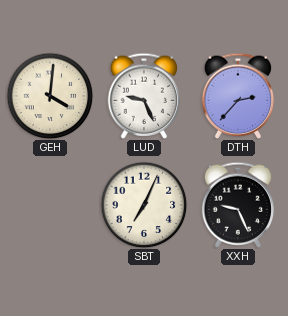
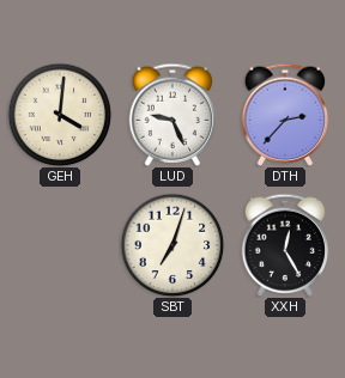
SBT: 7:04 -> 7:03 (172, 245)
XXH: 9:26 -> 12:25 (285, 245)
